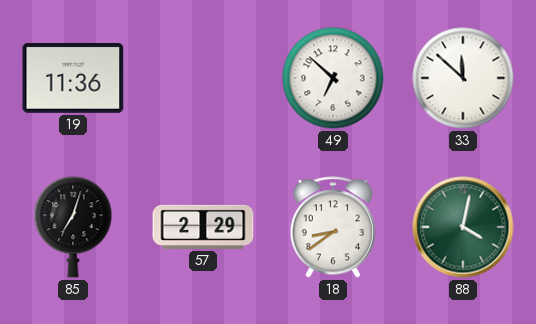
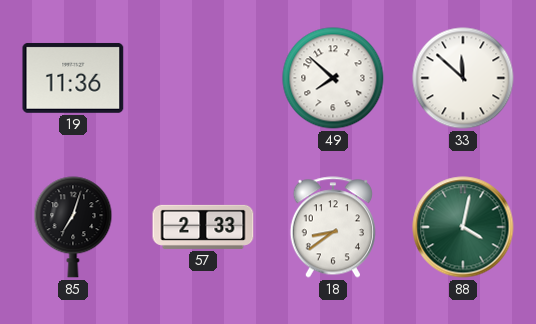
49: 6:52 -> 7:52 (333, 78)
57: 2:29 -> 2:33 (203, 227)
